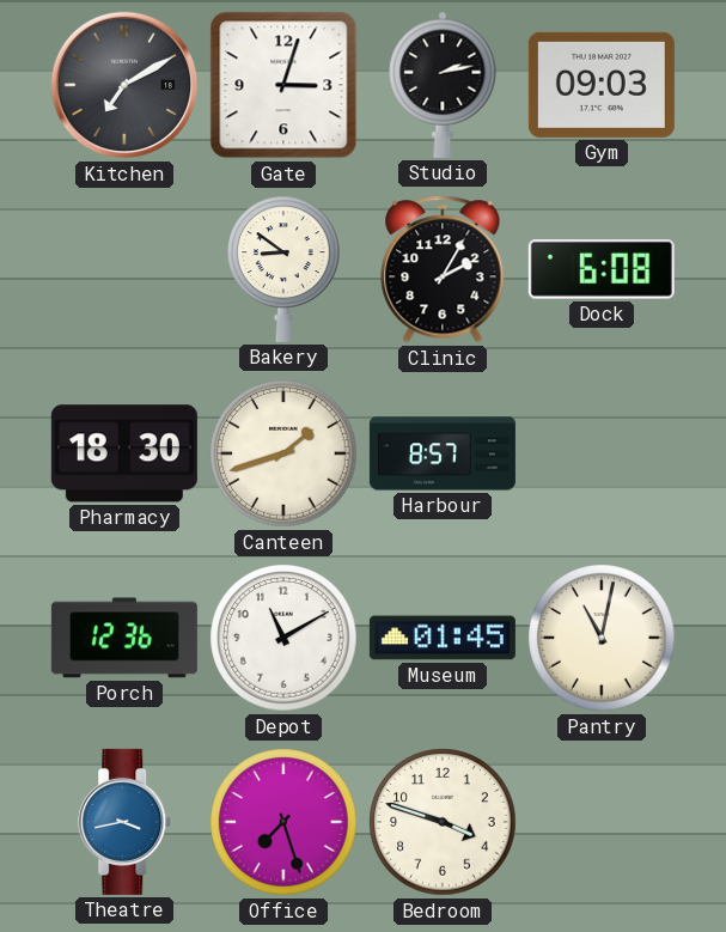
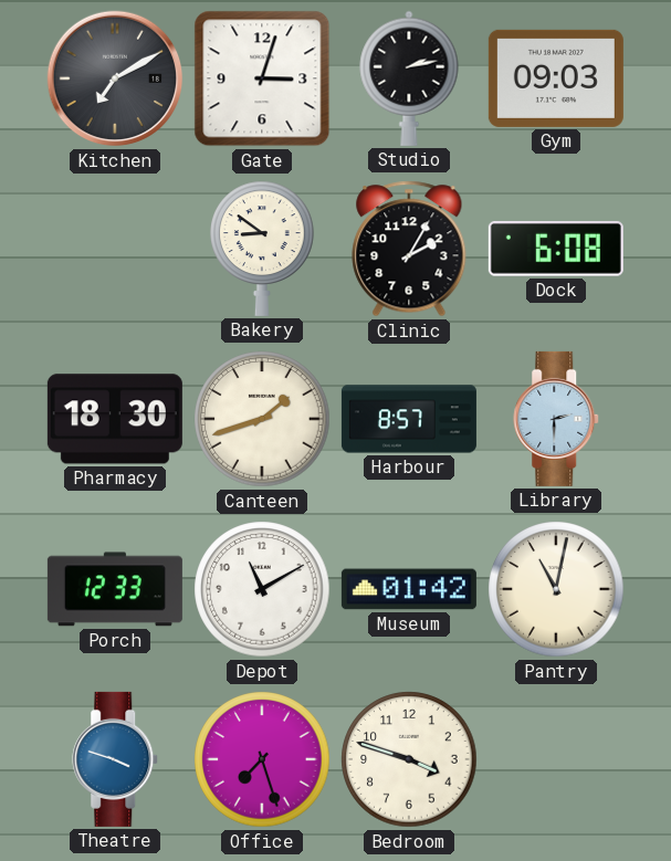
Library: none -> 2:30 (557, 419)
Porch: 12:36 -> 12:33 (115, 589)
Museum: 01:45 -> 01:42 (409, 589)
Theatre: 3:43 -> 3:48 (116, 759)
